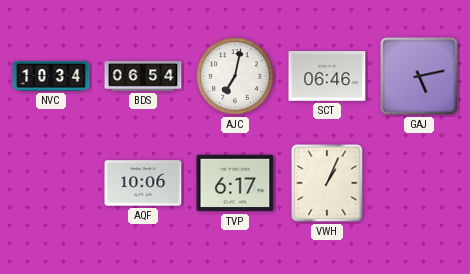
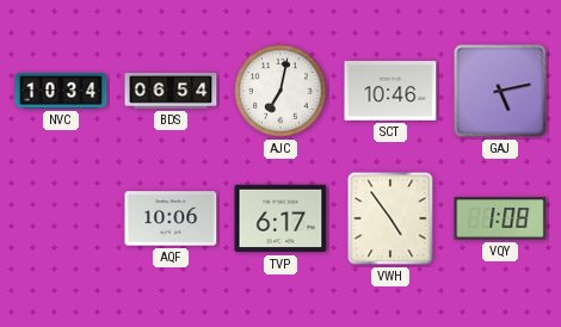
SCT: 06:46 -> 10:46 (390, 91)
VWH: 1:04 -> 4:54 (390, 218)
VQY: none -> 1:08 (500, 218)
